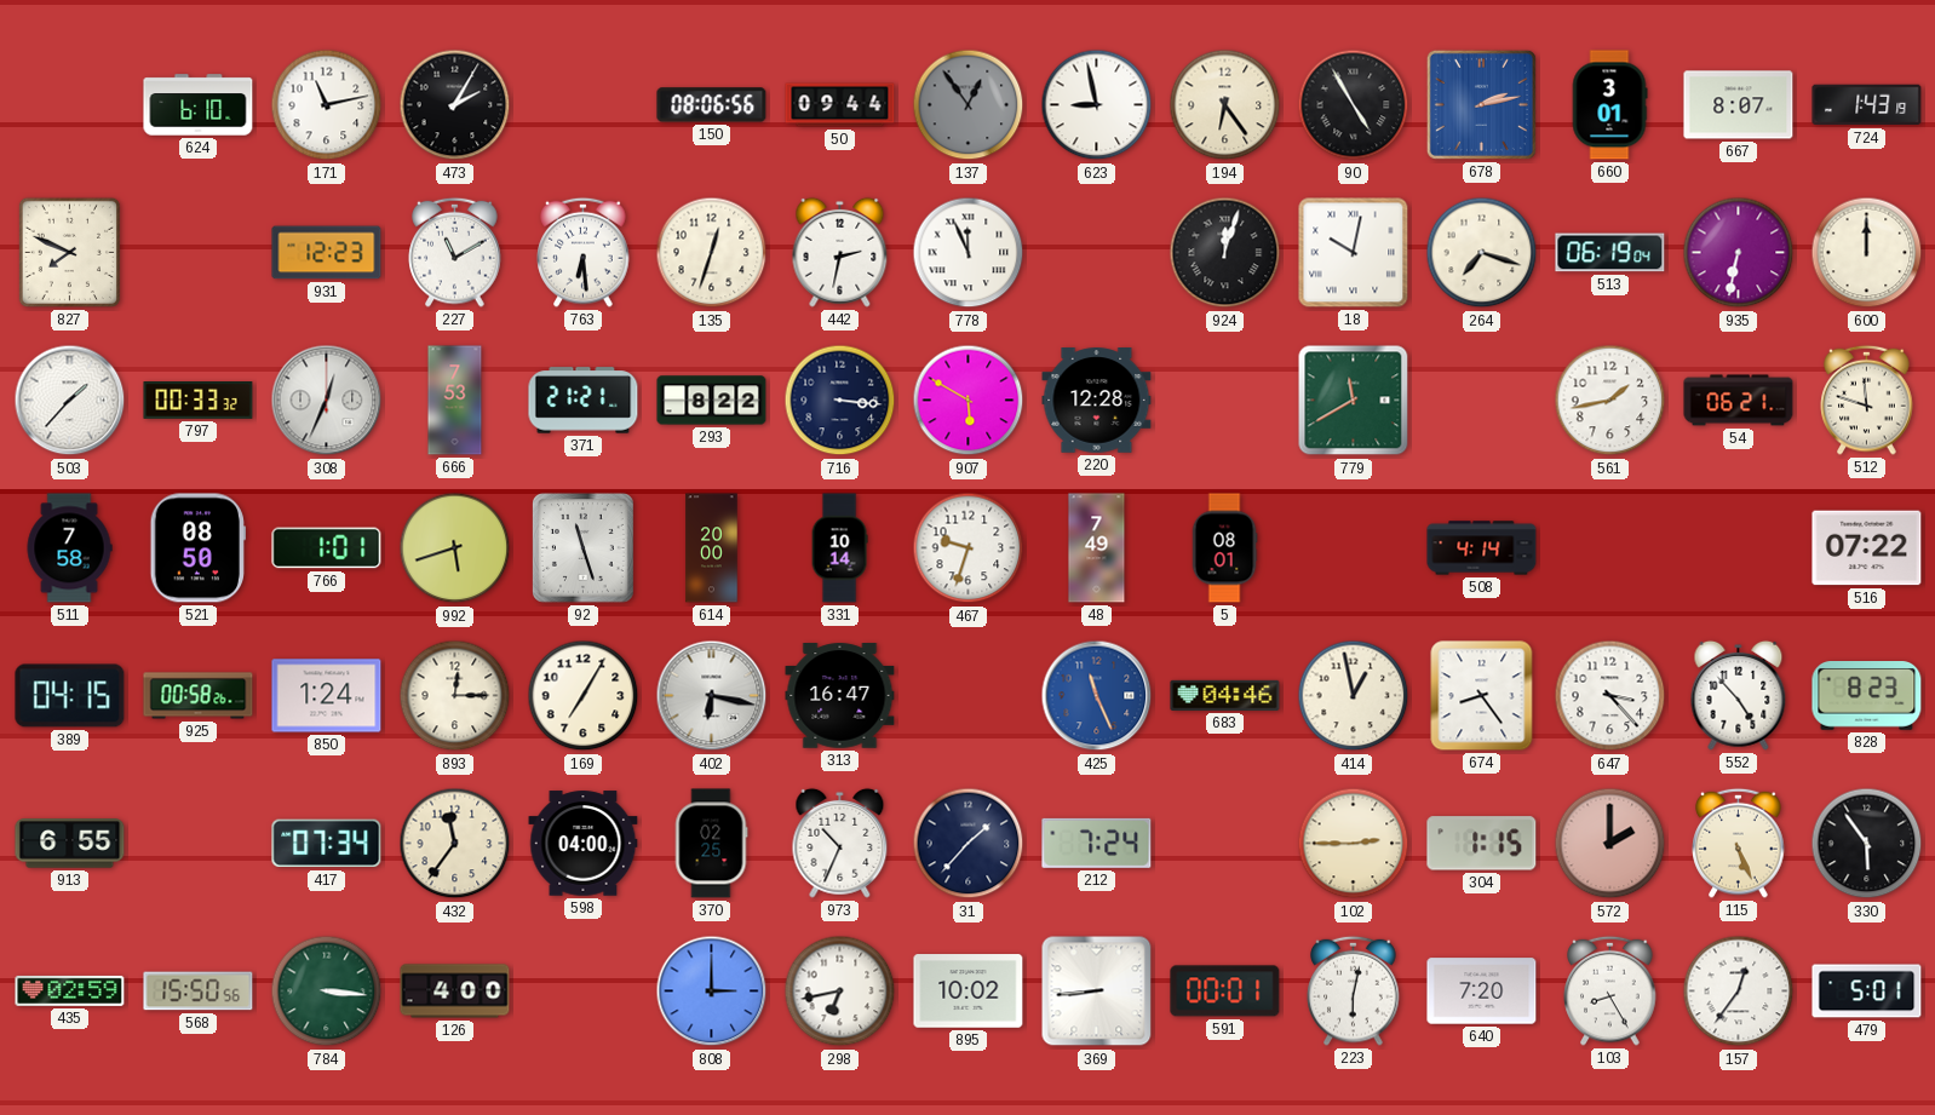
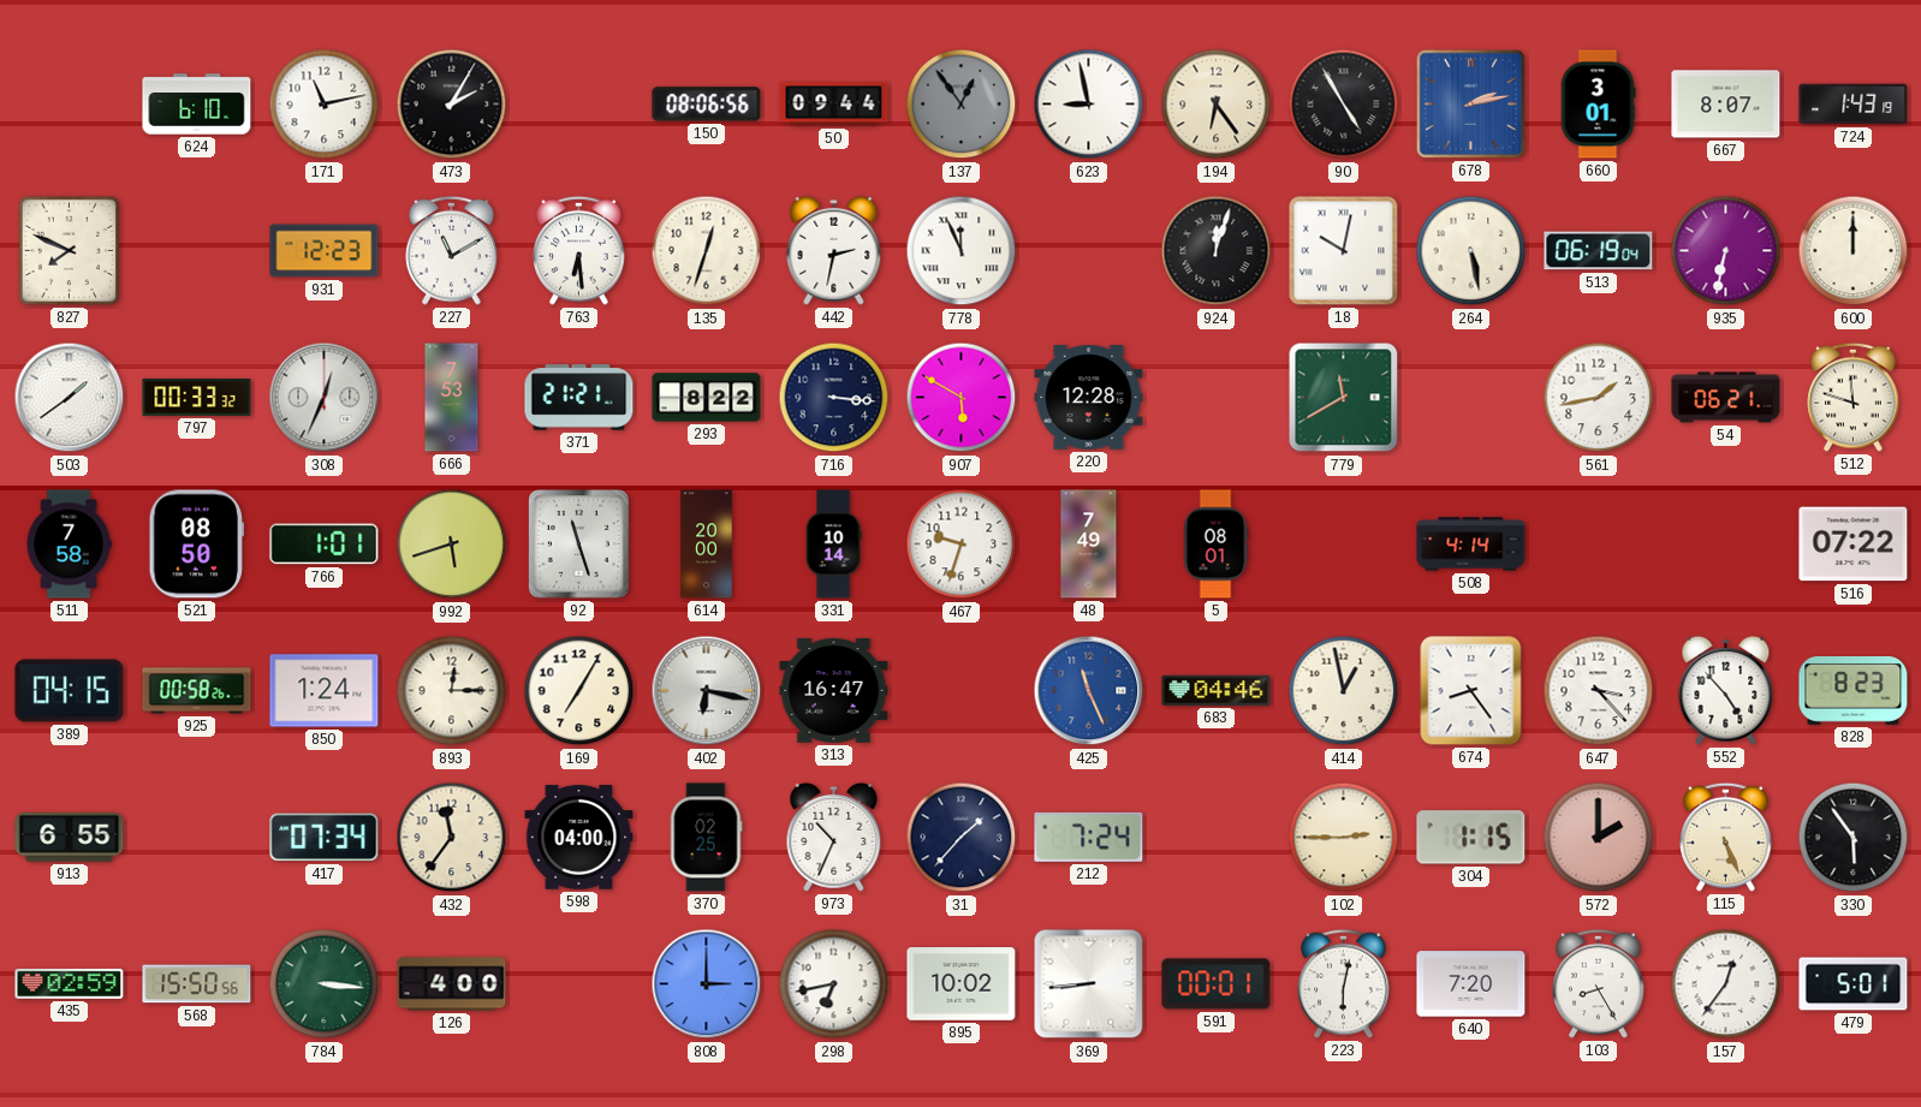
264: 7:18 -> 5:28 (1471, 251)
503: 1:37 -> 1:39 (70, 398)
